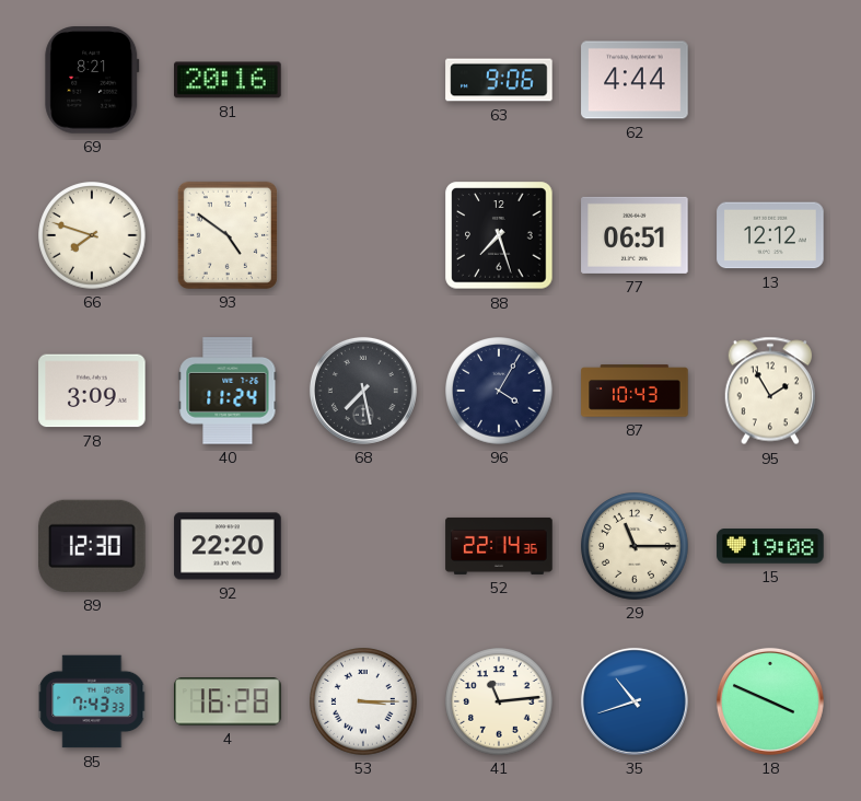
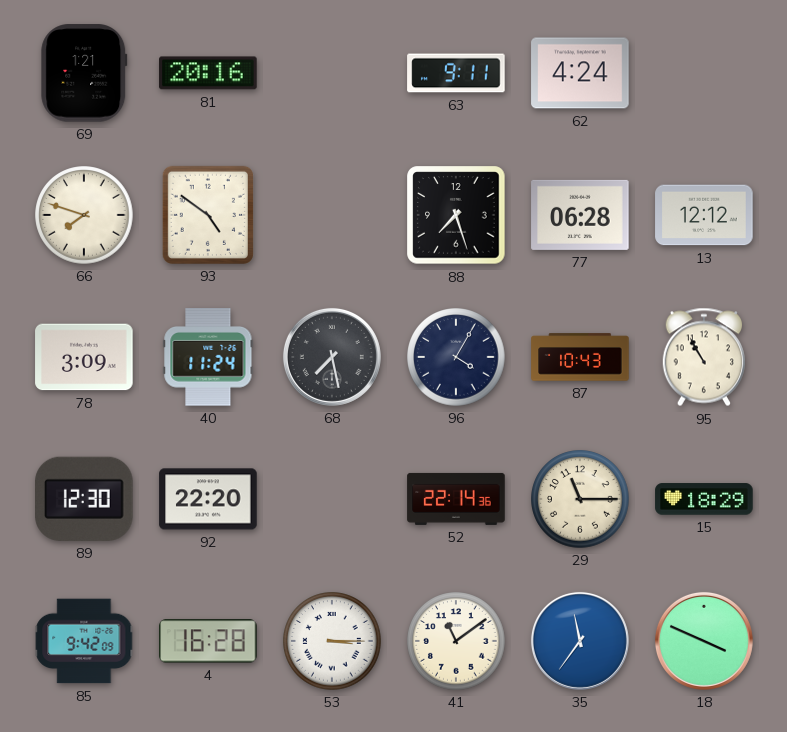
69: 8:21 -> 1:21 (84, 73)
63: 9:06 -> 9:11 (456, 73)
62: 4:44 -> 4:24 (580, 73)
77: 06:51 -> 06:28 (580, 215)
95: 1:55 -> 10:55 (703, 357)
15: 19:08 -> 18:29 (704, 499)
85: 7:43 -> 9:42 (84, 641)
41: 11:14 -> 11:09 (456, 641)
35: 10:42 -> 11:36 (580, 641)
